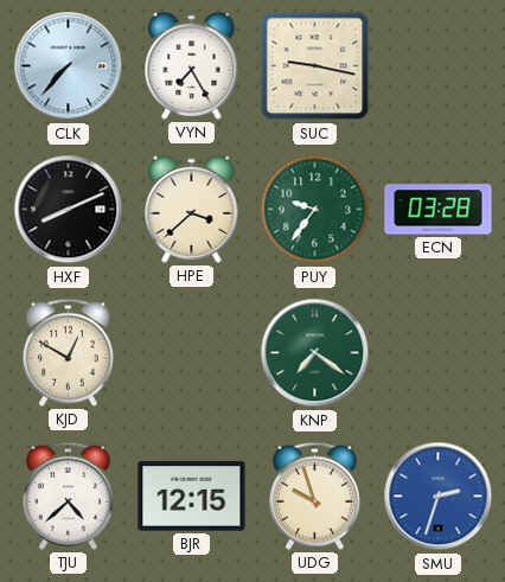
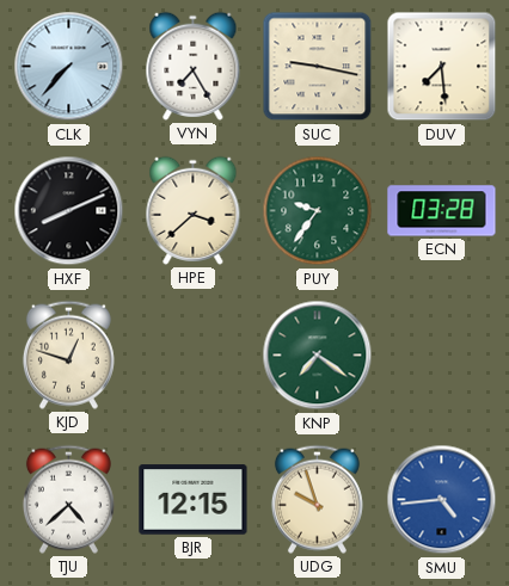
DUV: none -> 7:29 (442, 67)
KJD: 12:50 -> 12:48 (68, 354)
SMU: 2:33 -> 4:44 (442, 500)
